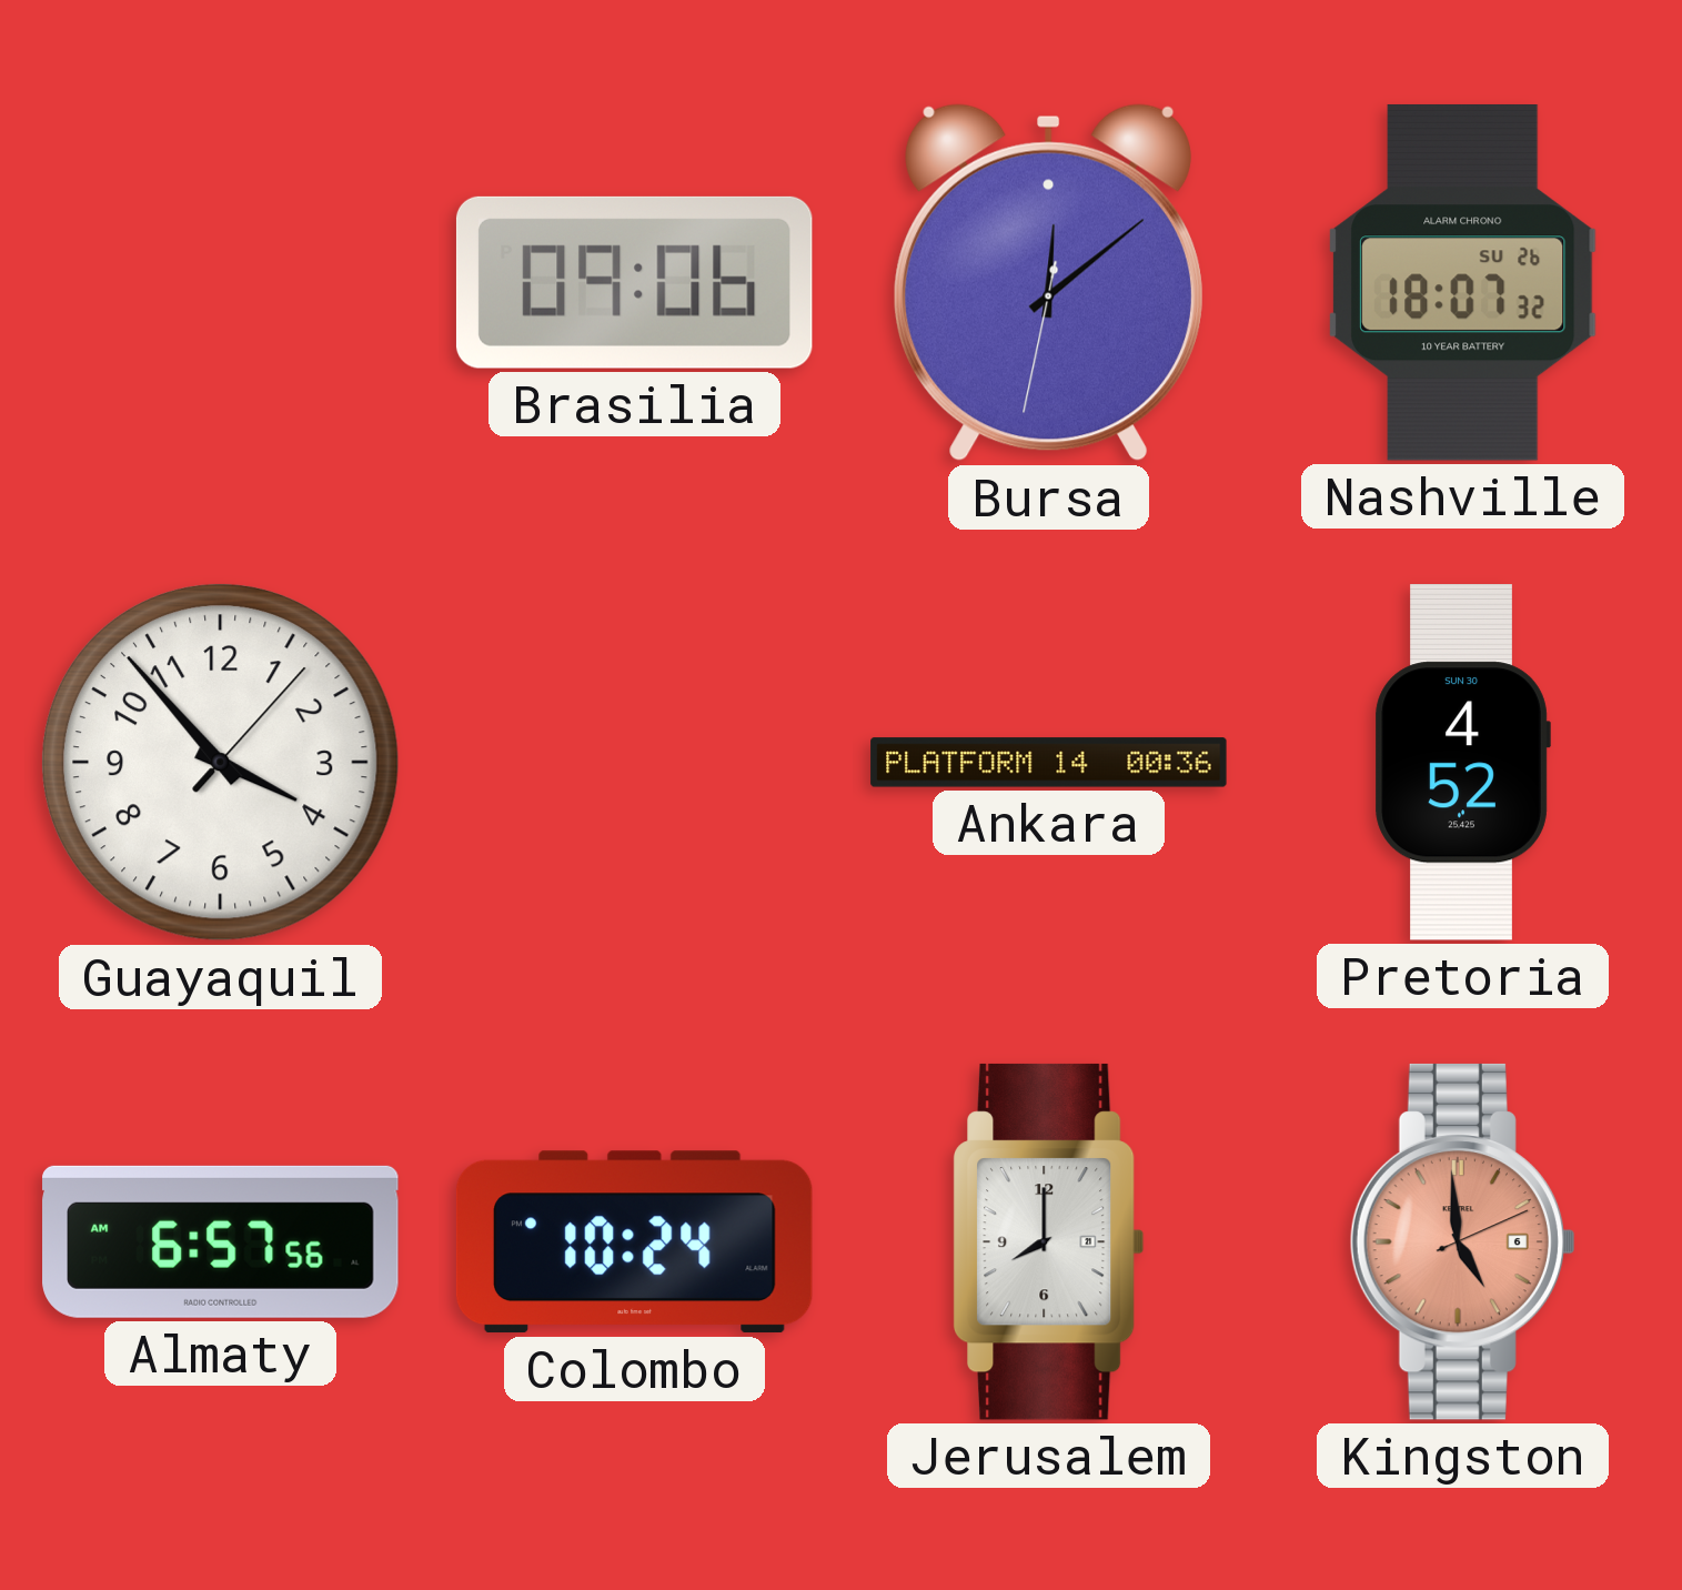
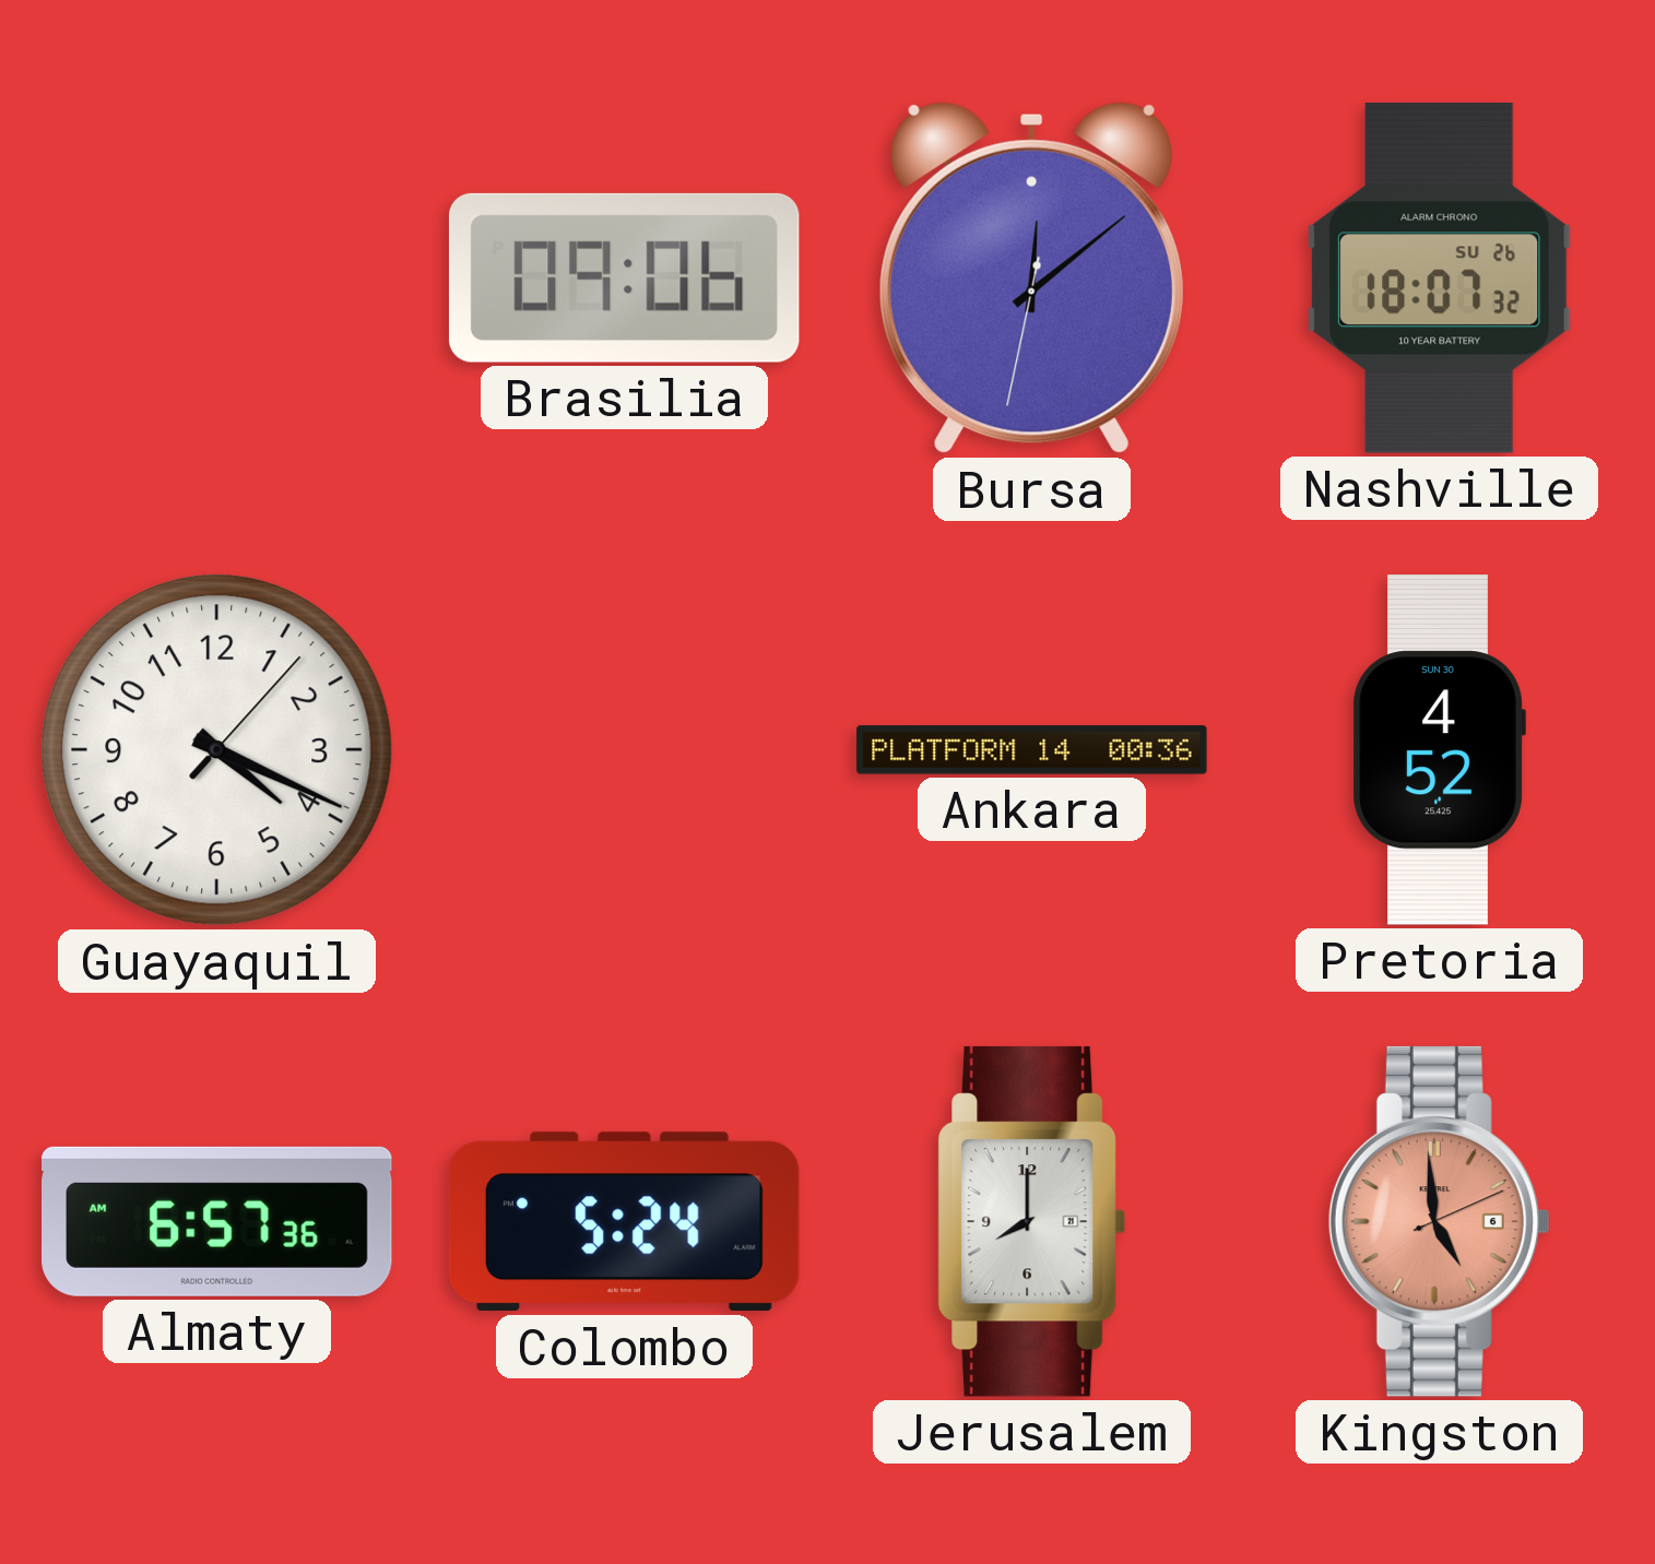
Guayaquil: 3:53 -> 4:19 (216, 749)
Almaty: 6:57:56 AM -> 6:57:36 AM (217, 1221)
Colombo: 10:24 -> 5:24 (624, 1222)
